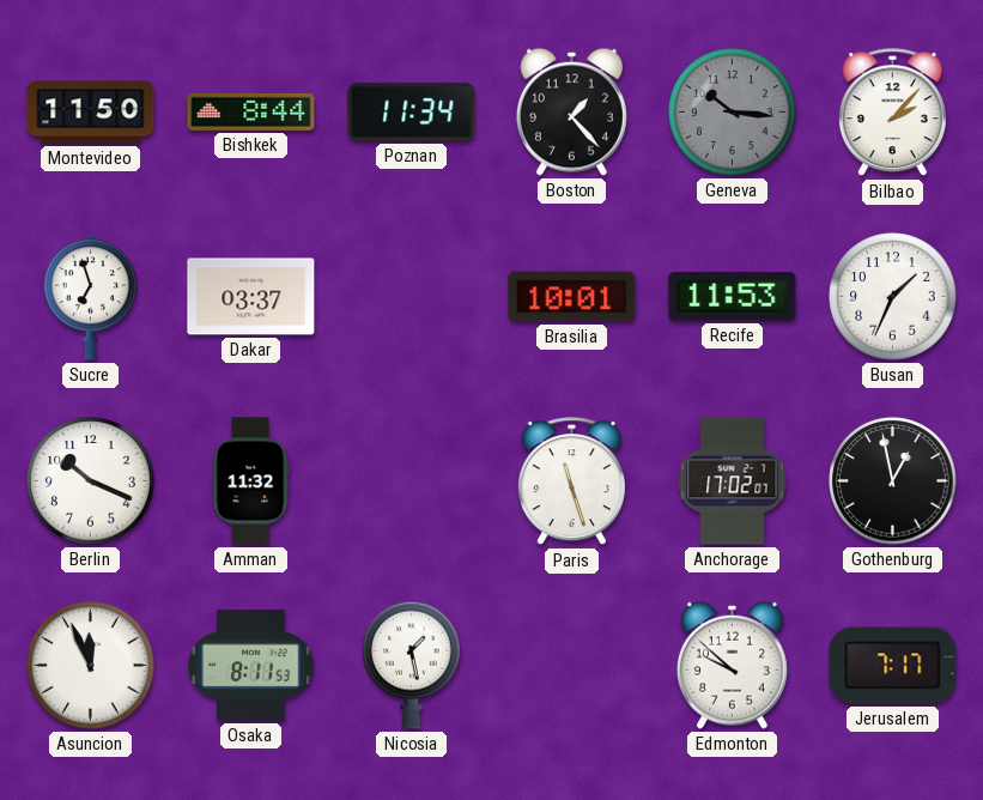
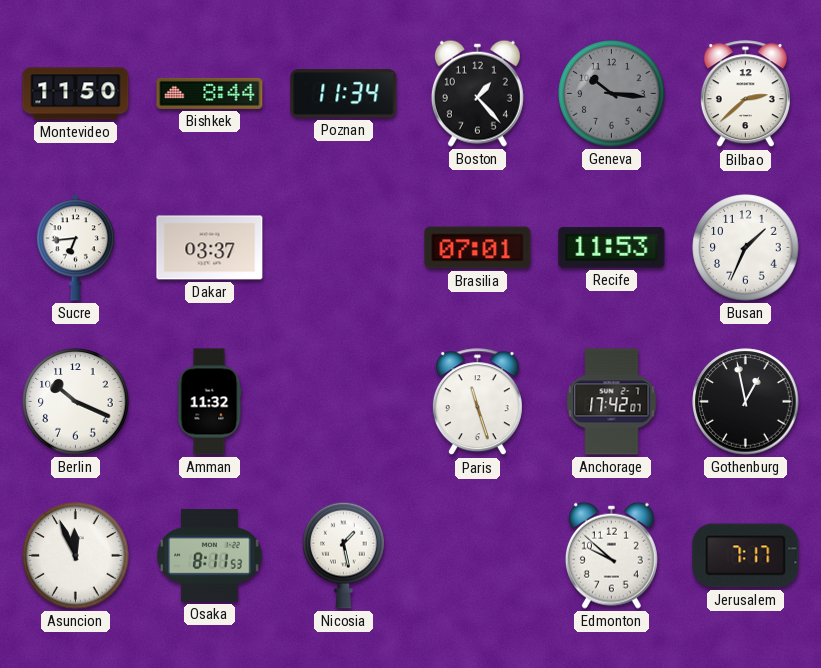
Bilbao: 2:07 -> 2:38 (745, 94)
Sucre: 6:57 -> 6:44 (75, 248)
Brasilia: 10:01 -> 07:01 (478, 248)
Anchorage: 17:02 -> 17:42 (612, 402)
